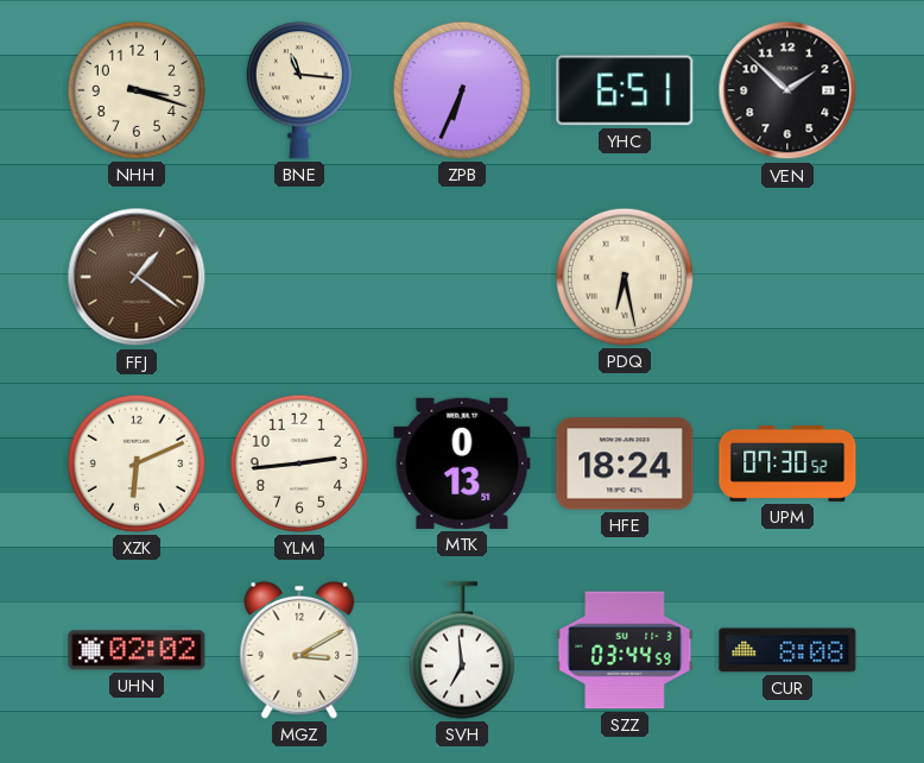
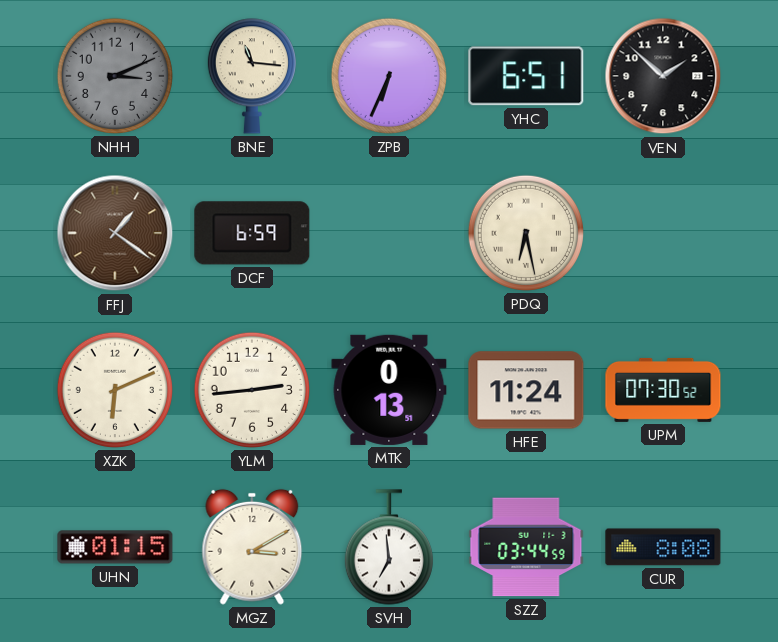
NHH: 3:18 -> 3:11 (115, 76)
NHH dial: cream -> grey (115, 76)
DCF: none -> 6:59 (252, 233)
HFE: 18:24 -> 11:24 (526, 390)
UHN: 02:02 -> 01:15 (115, 547)
